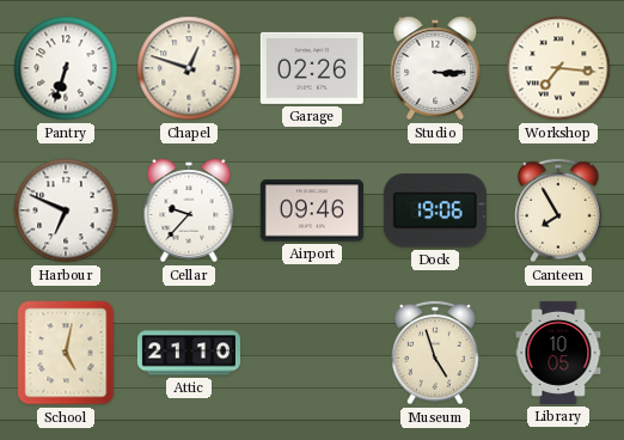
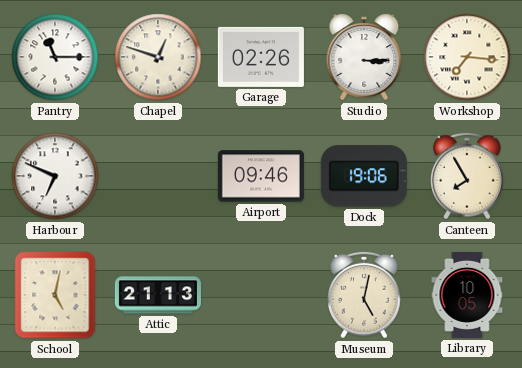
Pantry: 6:33 -> 11:15 (55, 57)
Cellar: 9:37 -> none (189, 210)
Attic: 21:10 -> 21:13 (158, 295)
Museum: 4:57 -> 5:02 (364, 295)
